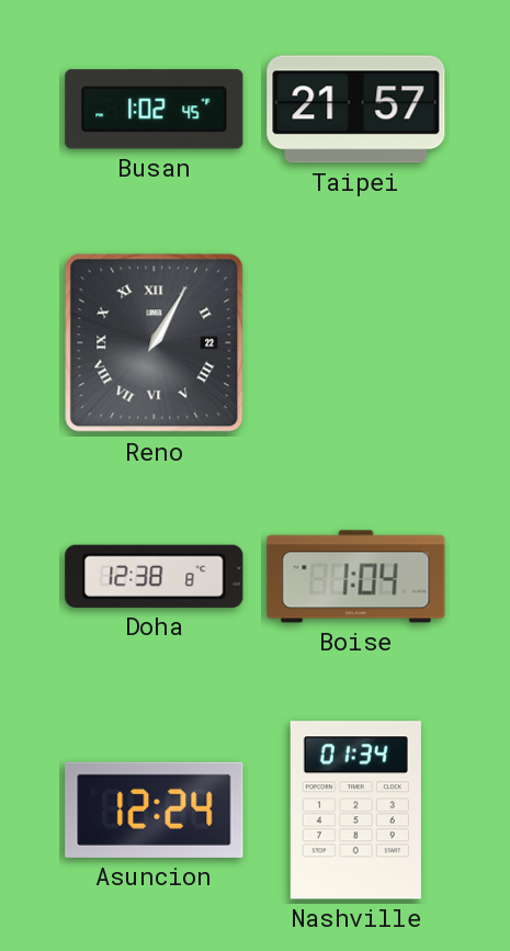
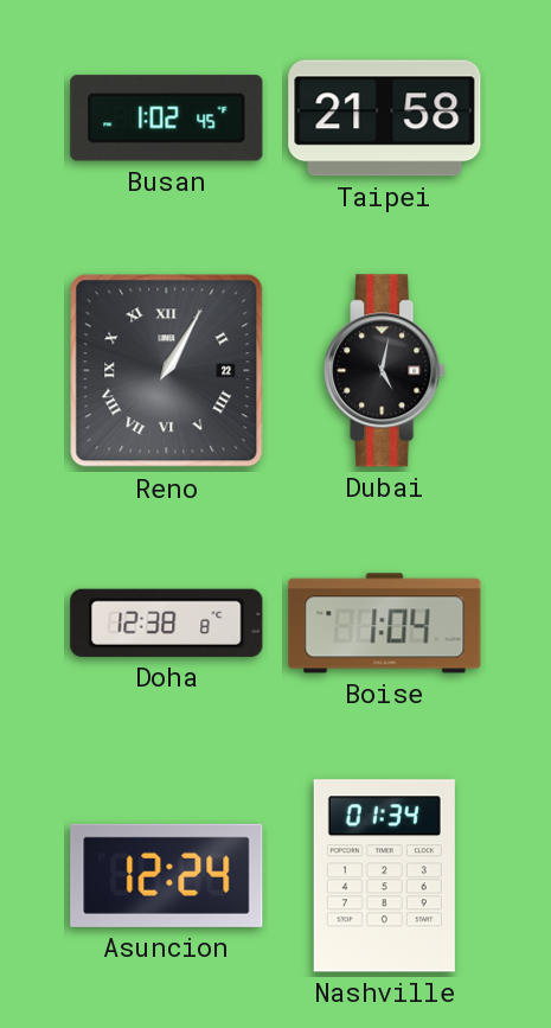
Taipei: 21:57 -> 21:58 (385, 119)
Dubai: none -> 5:02 (385, 371)
